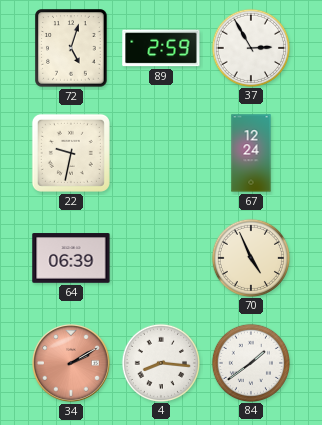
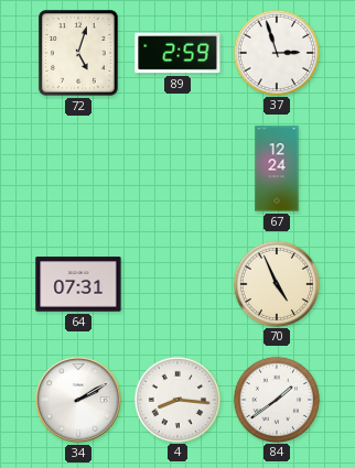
37: 2:55 -> 2:57 (276, 52)
22: 9:32 -> none (71, 153)
64: 06:39 -> 07:31 (78, 284)
34 dial: salmon -> white (78, 400)
